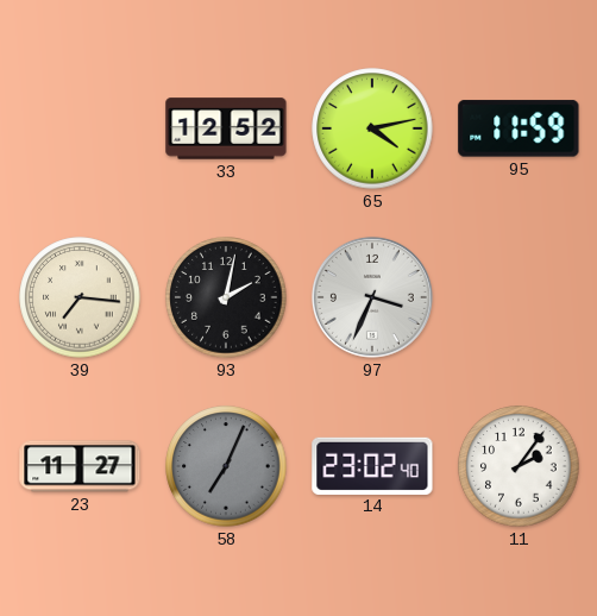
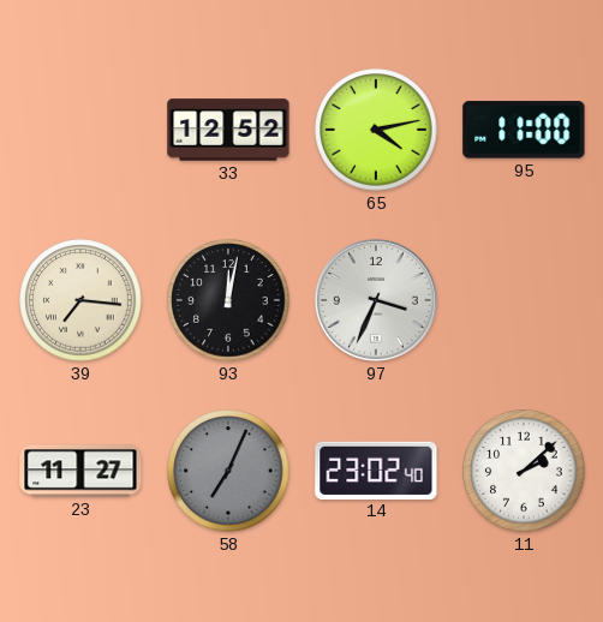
95: 11:59 -> 11:00 (524, 130)
93: 2:02 -> 12:02 (228, 300)
11: 2:06 -> 2:08 (524, 471)
